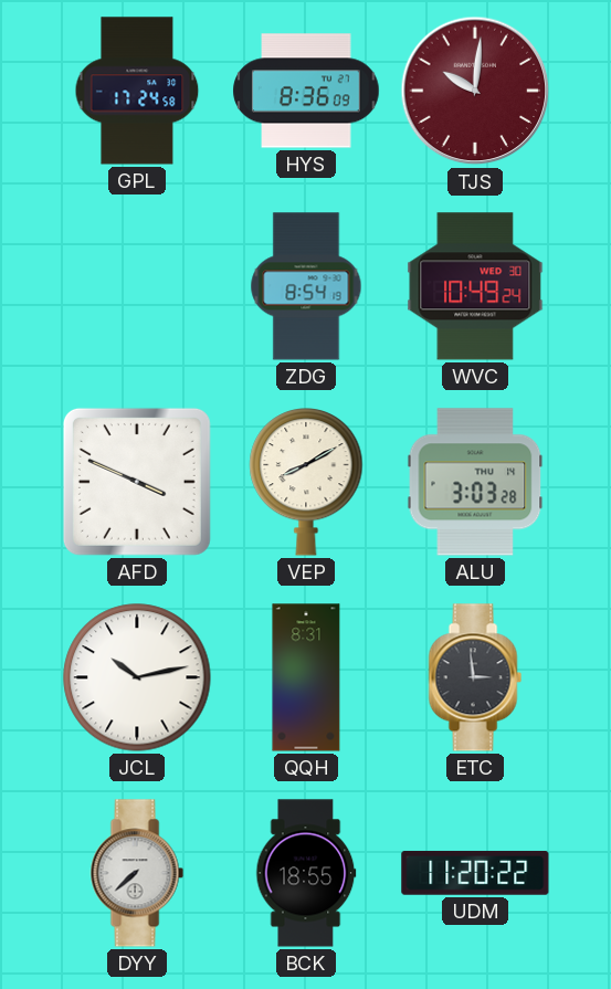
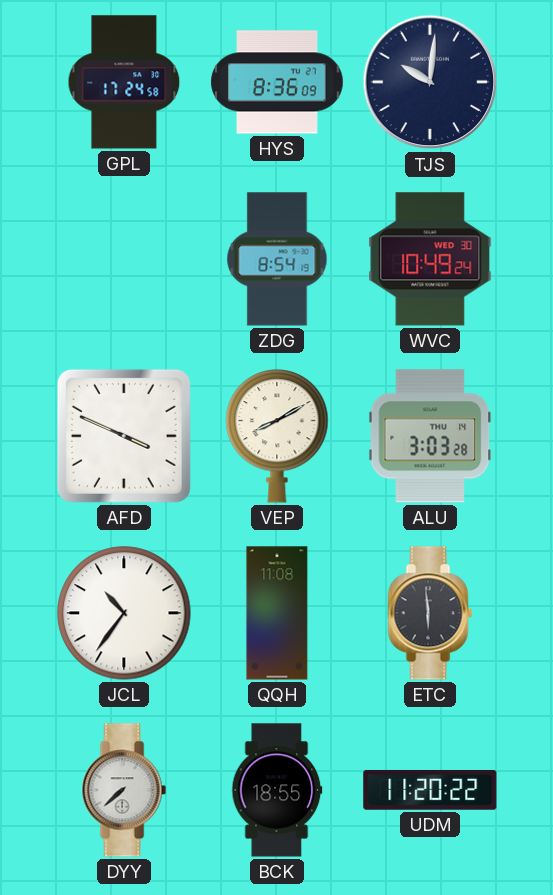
TJS dial: burgundy -> navy (430, 82)
JCL: 10:13 -> 10:36 (124, 613)
QQH: 8:31 -> 11:08 (277, 613)
ETC: 2:59 -> 5:59 (430, 613)
